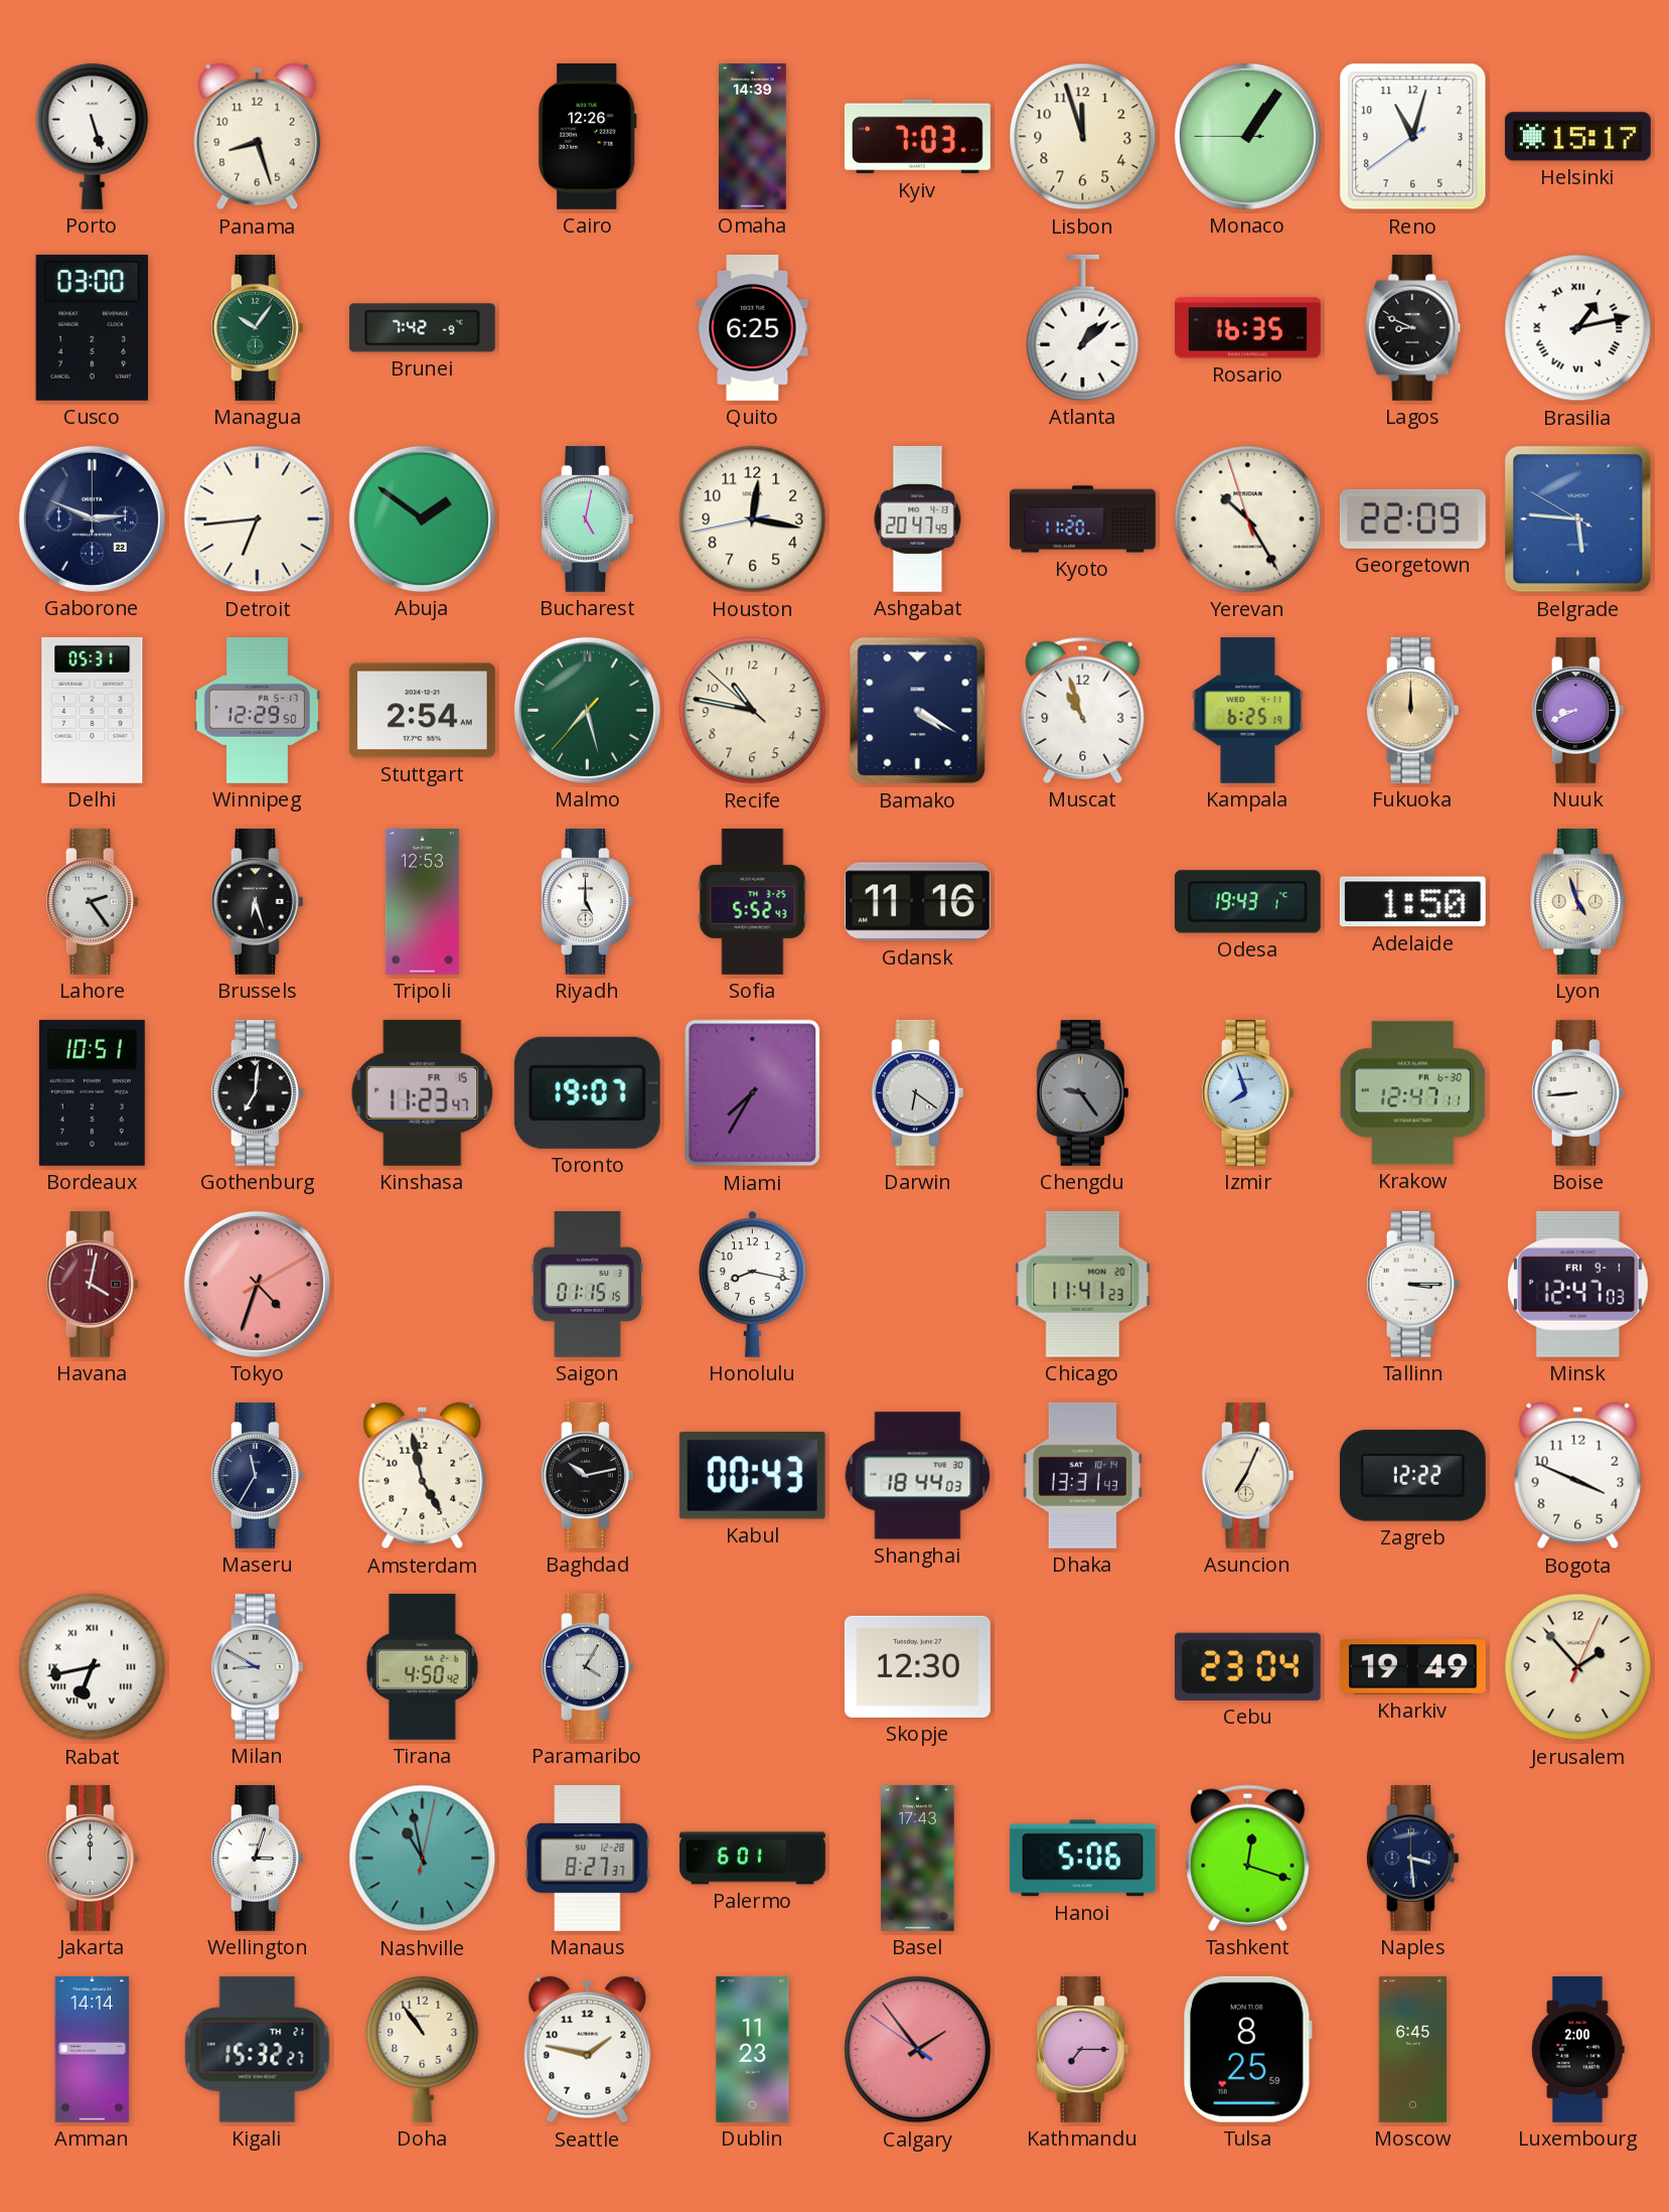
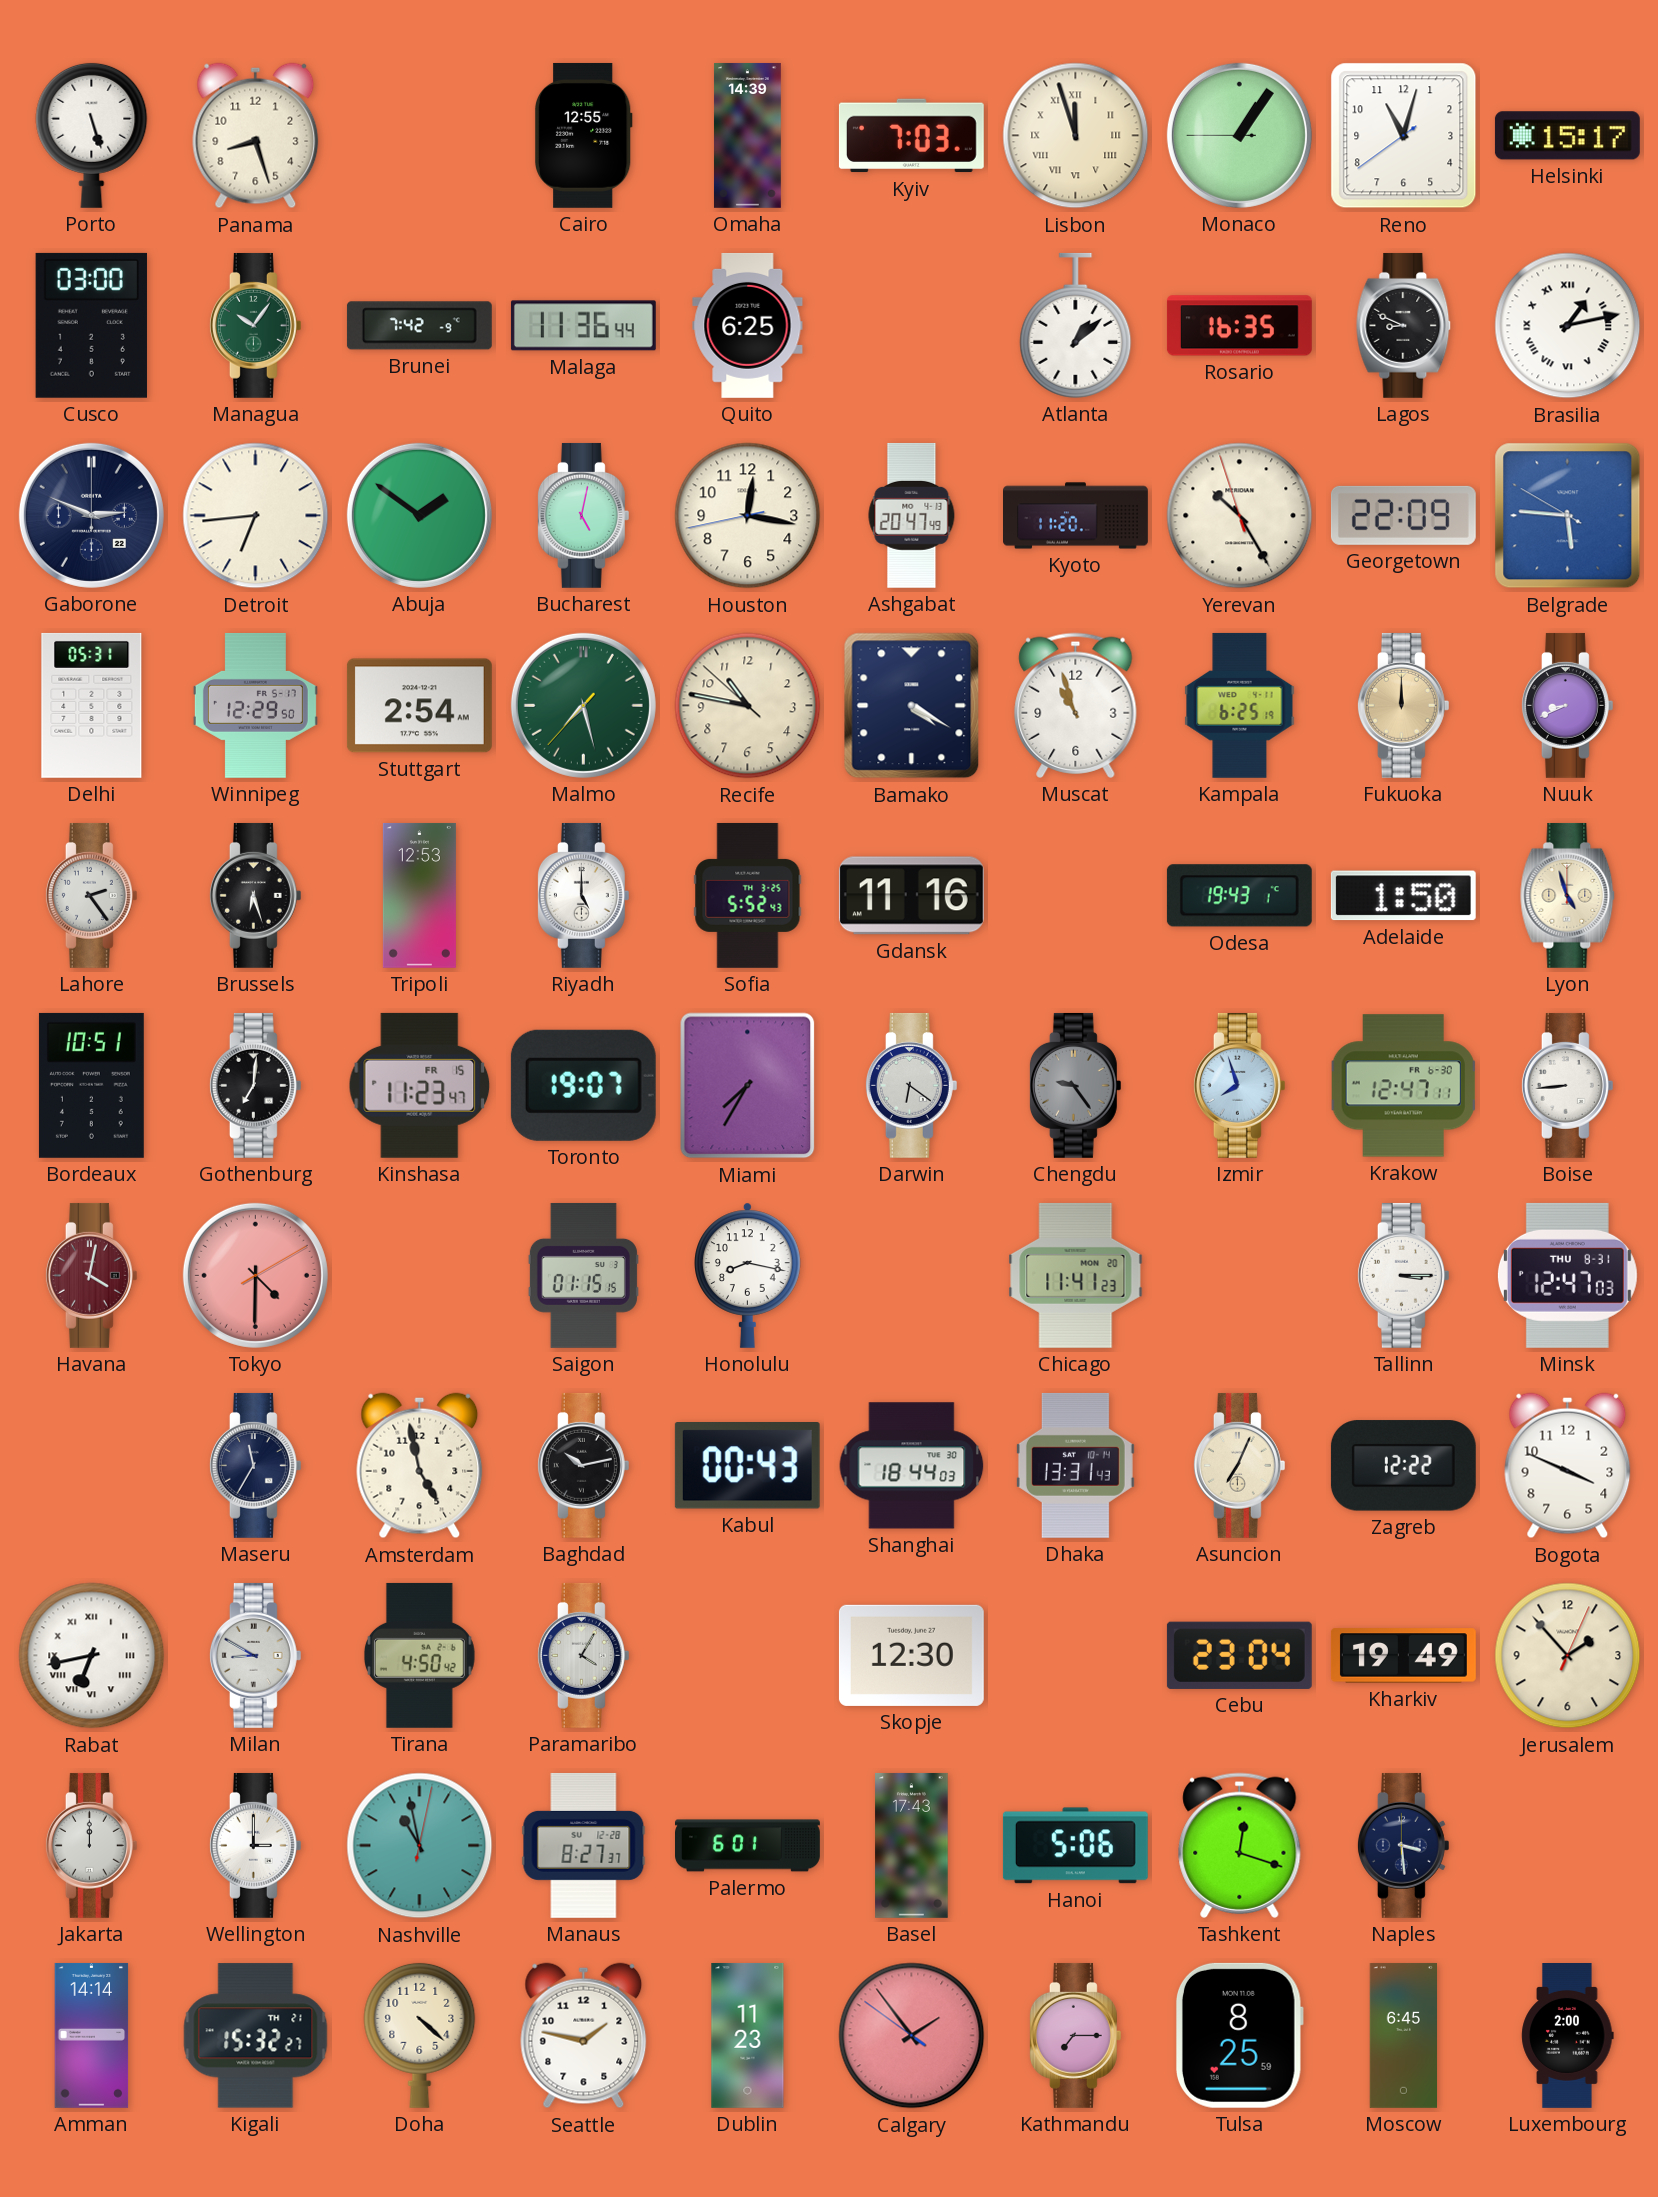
Cairo: 12:26 -> 12:55 (583, 135)
Lisbon numerals: Arabic -> Roman (1076, 136)
Malaga: none -> 11:36 (583, 326)
Tokyo: 4:33 -> 4:30 (255, 1275)
Minsk date: FRI 9-1 -> THU 8-31 (1567, 1275)
Wellington: 3:03 -> 3:00 (255, 1845)
Doha: 10:54 -> 4:22 (420, 2035)
